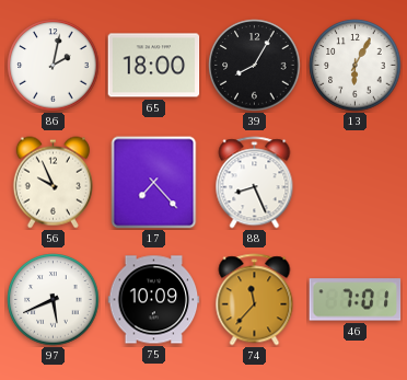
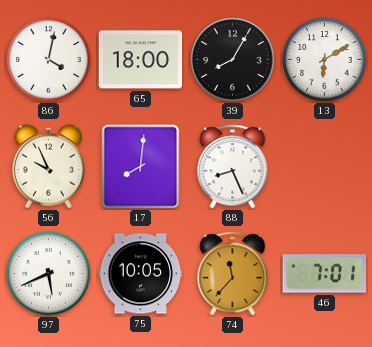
86: 2:02 -> 4:02 (49, 60)
13: 6:05 -> 6:10 (325, 60)
17: 7:23 -> 8:01 (141, 167)
75: 10:09 -> 10:05 (141, 274)
